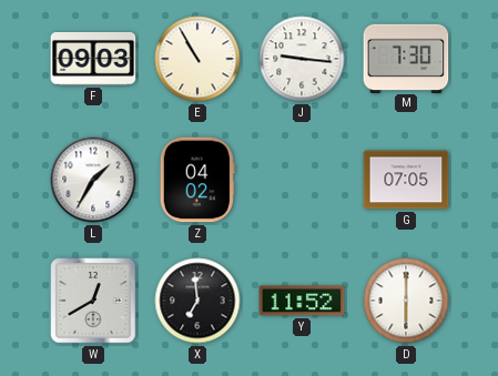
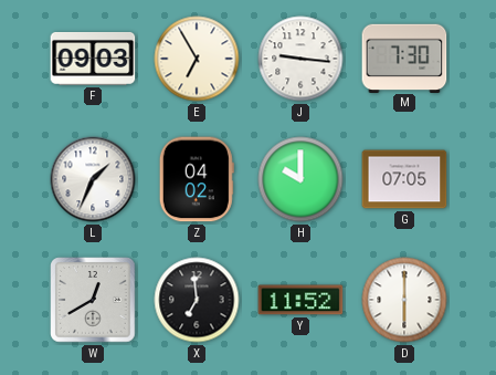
E: 10:55 -> 6:55 (197, 59)
L: 1:35 -> 1:34 (93, 179)
H: none -> 10:00 (300, 179)
